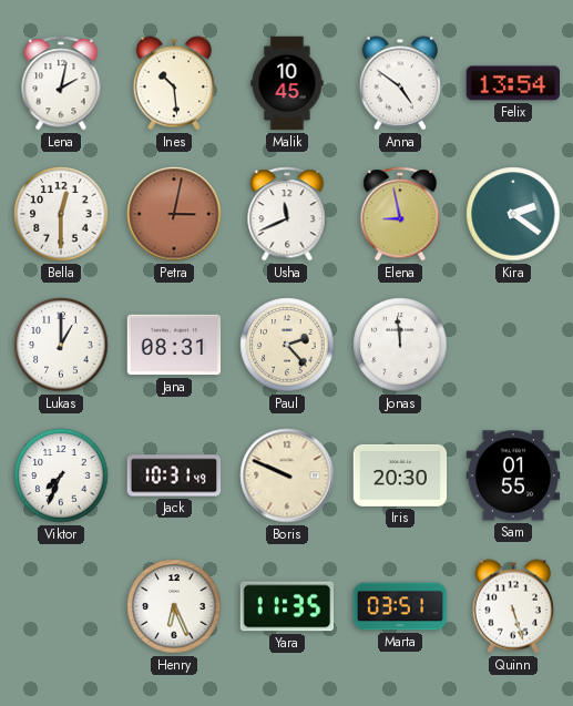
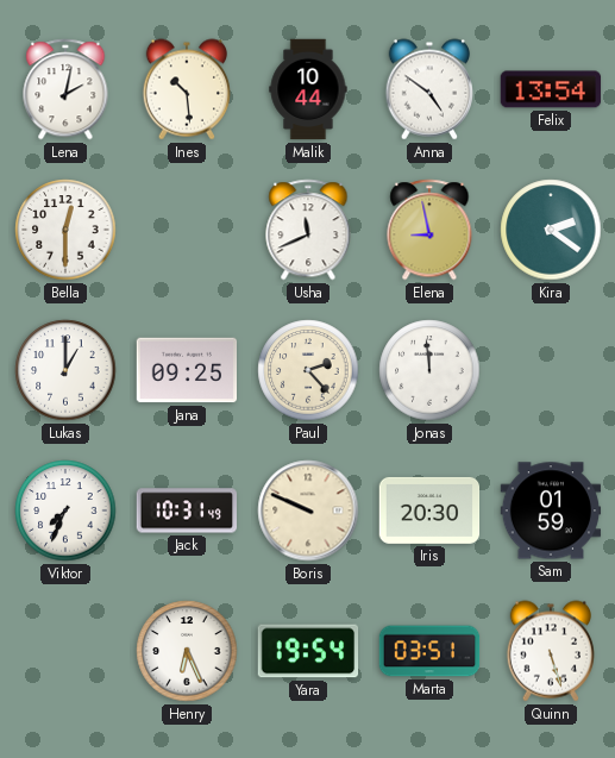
Malik: 10:45 -> 10:44 (308, 89)
Petra: 3:02 -> none (174, 214)
Jana: 08:31 -> 09:25 (187, 370)
Sam: 01:55 -> 01:59 (551, 510)
Yara: 11:35 -> 19:54 (308, 651)
